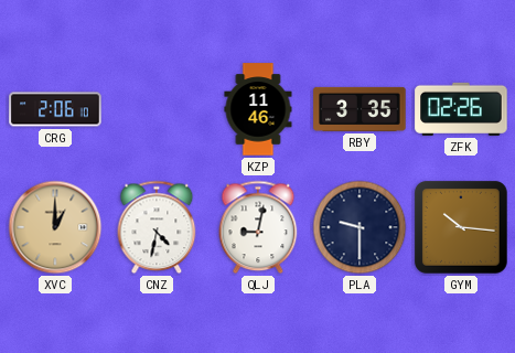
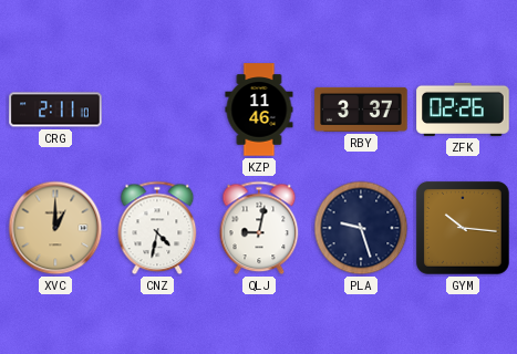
CRG: 2:06 -> 2:11 (55, 110)
RBY: 3:35 -> 3:37 (361, 110)
PLA: 9:30 -> 9:27 (361, 228)
